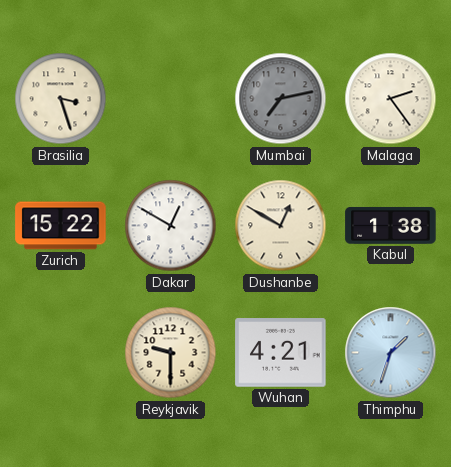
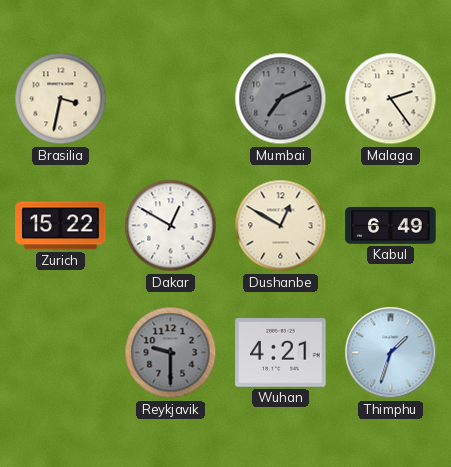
Brasilia: 3:27 -> 3:32 (61, 99)
Mumbai: 7:13 -> 7:11 (281, 99)
Kabul: 1:38 -> 6:49 (391, 225)
Reykjavik dial: cream -> grey (171, 353)
